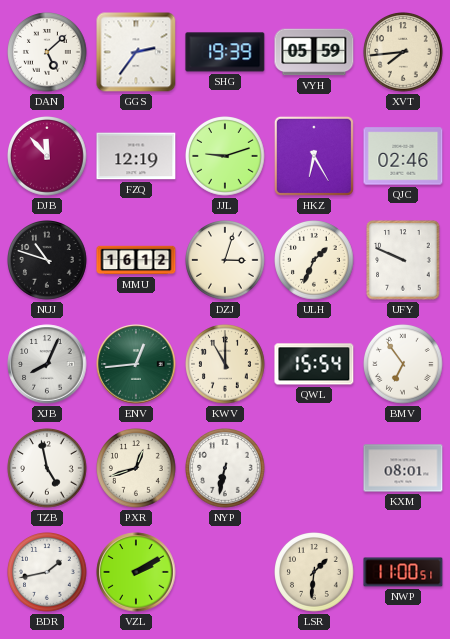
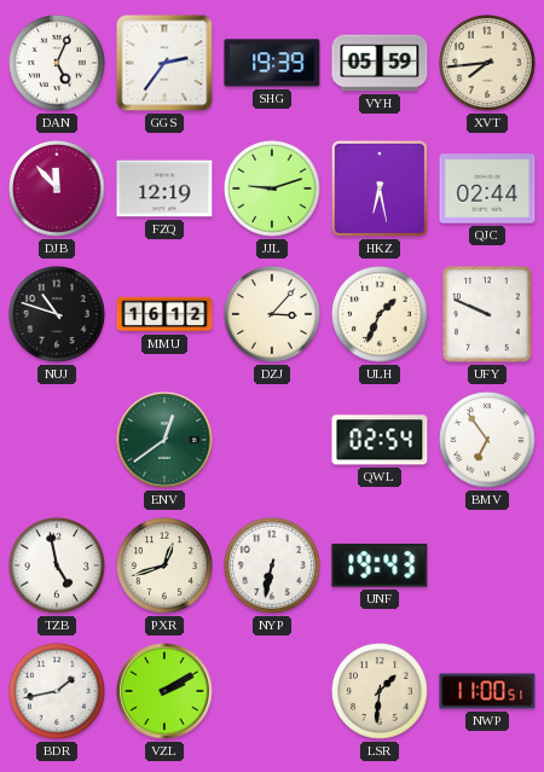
DAN: 5:08 -> 5:04 (58, 64)
HKZ: 6:25 -> 6:28 (380, 188)
QJC: 02:46 -> 02:44 (487, 188)
DZJ: 3:03 -> 3:07 (273, 315)
XJB: 8:04 -> none (47, 364)
ENV: 12:44 -> 12:39 (164, 440)
KWV: 11:00 -> none (226, 365)
QWL: 15:54 -> 02:54 (380, 440)
UNF: none -> 19:43 (380, 565)
KXM: 08:01 -> none (403, 468)
